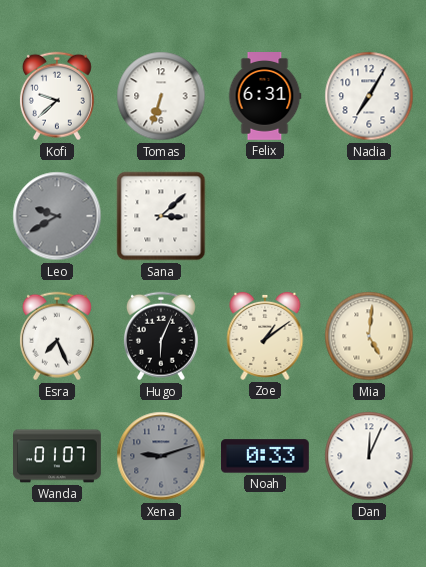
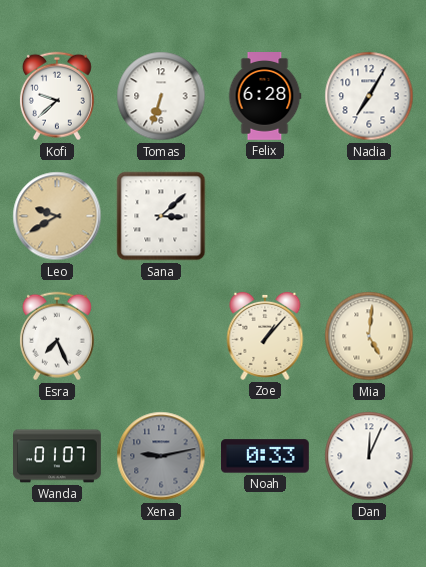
Felix: 6:31 -> 6:28 (265, 97)
Leo dial: grey -> champagne (57, 216)
Hugo: 6:04 -> none (161, 336)
Zoe: 1:09 -> 1:07 (265, 336)
Xena: 9:12 -> 9:13 (161, 456)
